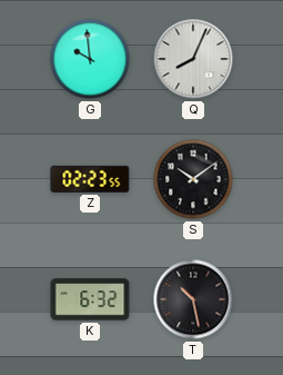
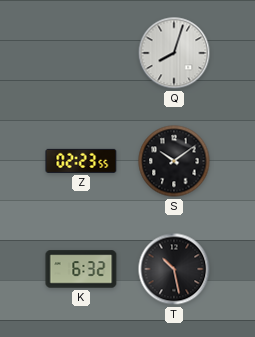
G: 9:59 -> none (90, 59)
Q: 8:04 -> 8:03 (174, 53)
